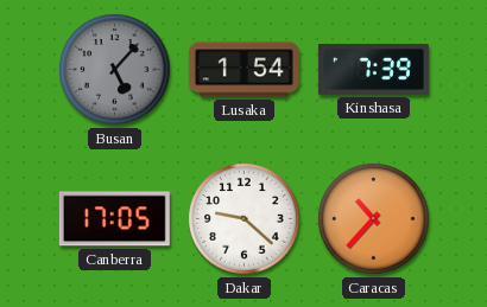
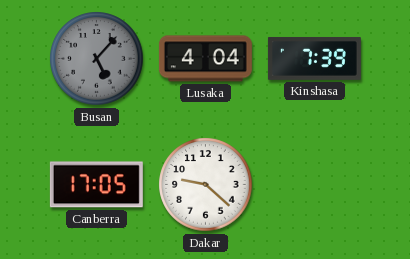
Lusaka: 1:54 -> 4:04 (205, 59)
Caracas: 10:37 -> none (374, 219)
